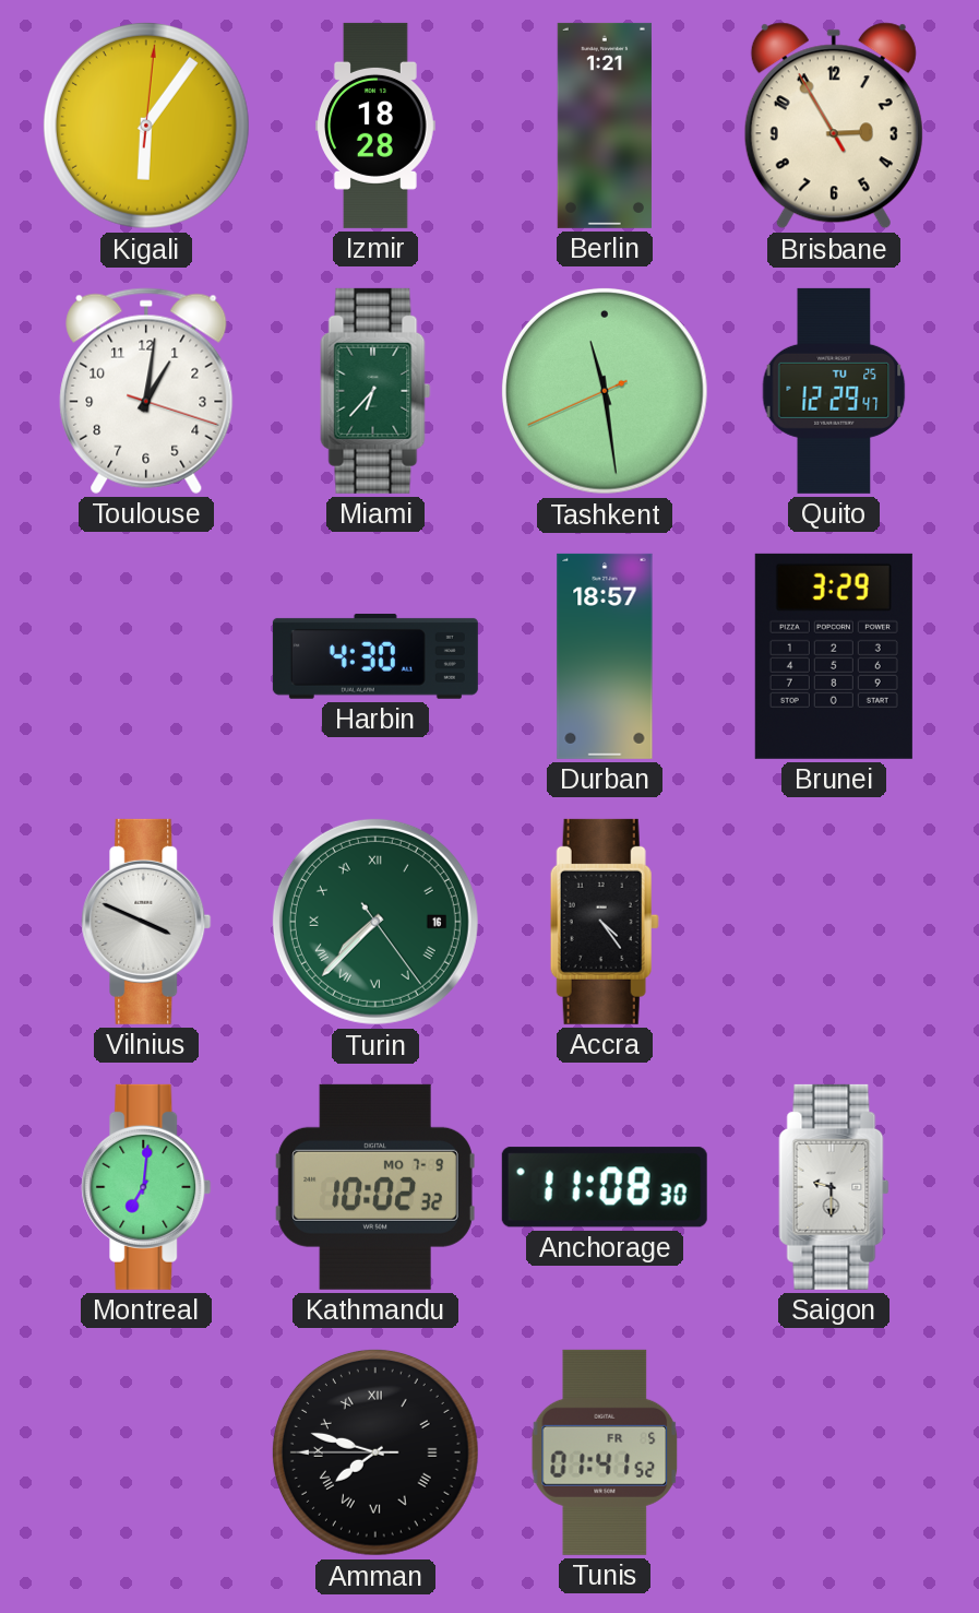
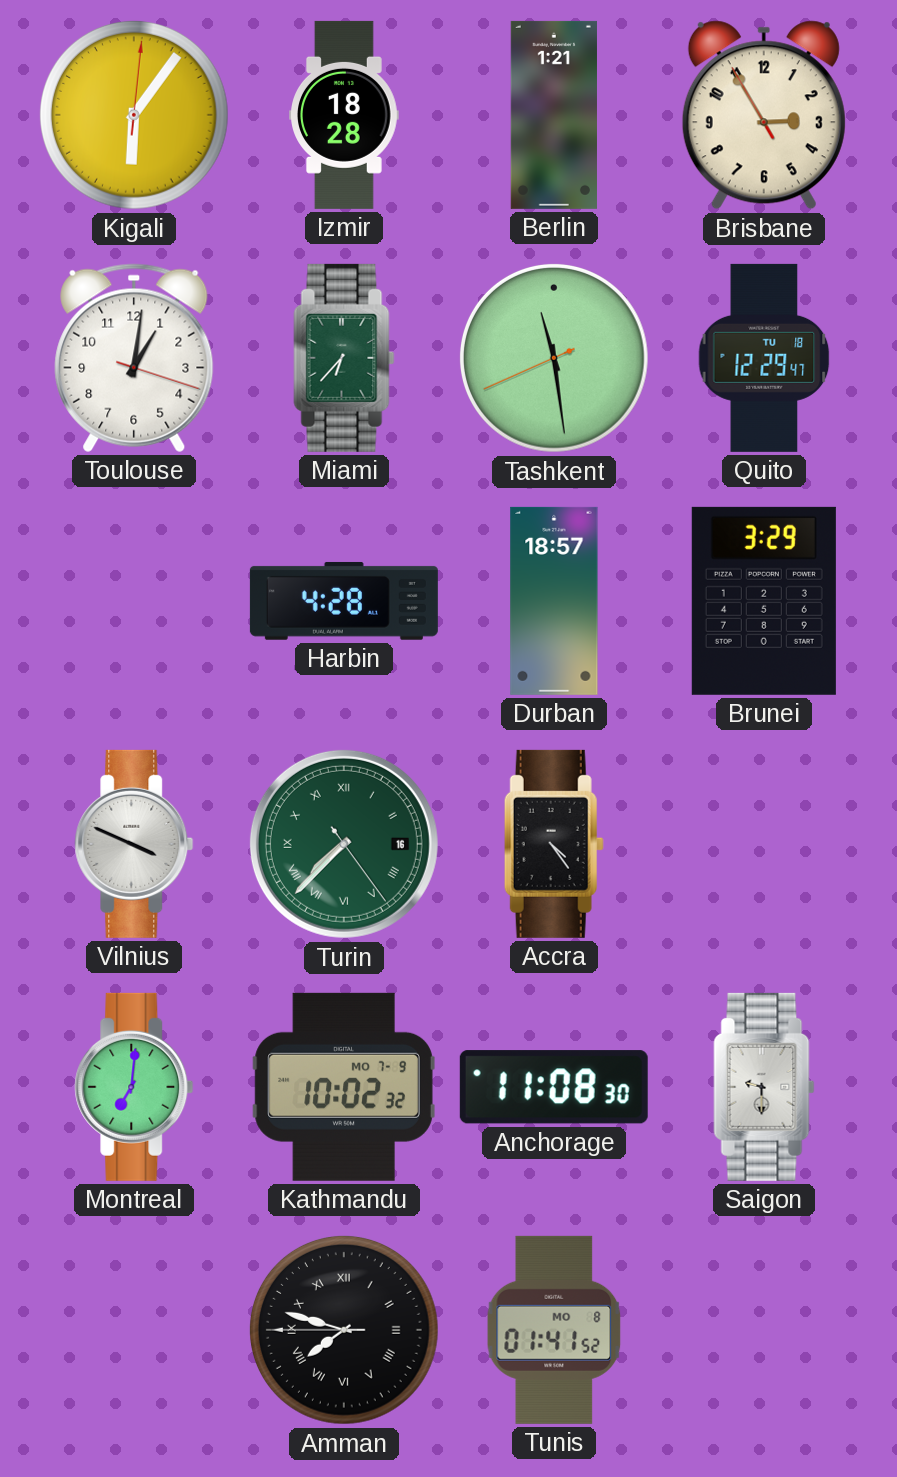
Quito date: TU 25 -> TU 18 (764, 358)
Harbin: 4:30 -> 4:28 (344, 601)
Tunis date: FR 5 -> MO 8 (554, 1330)
